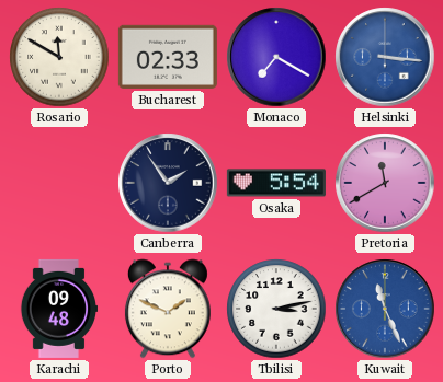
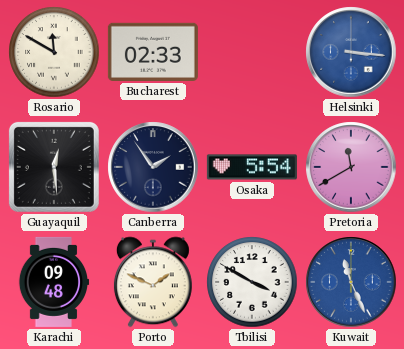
Monaco: 7:20 -> none (276, 57)
Guayaquil: none -> 12:29 (54, 167)
Tbilisi: 3:13 -> 3:50 (252, 282)
